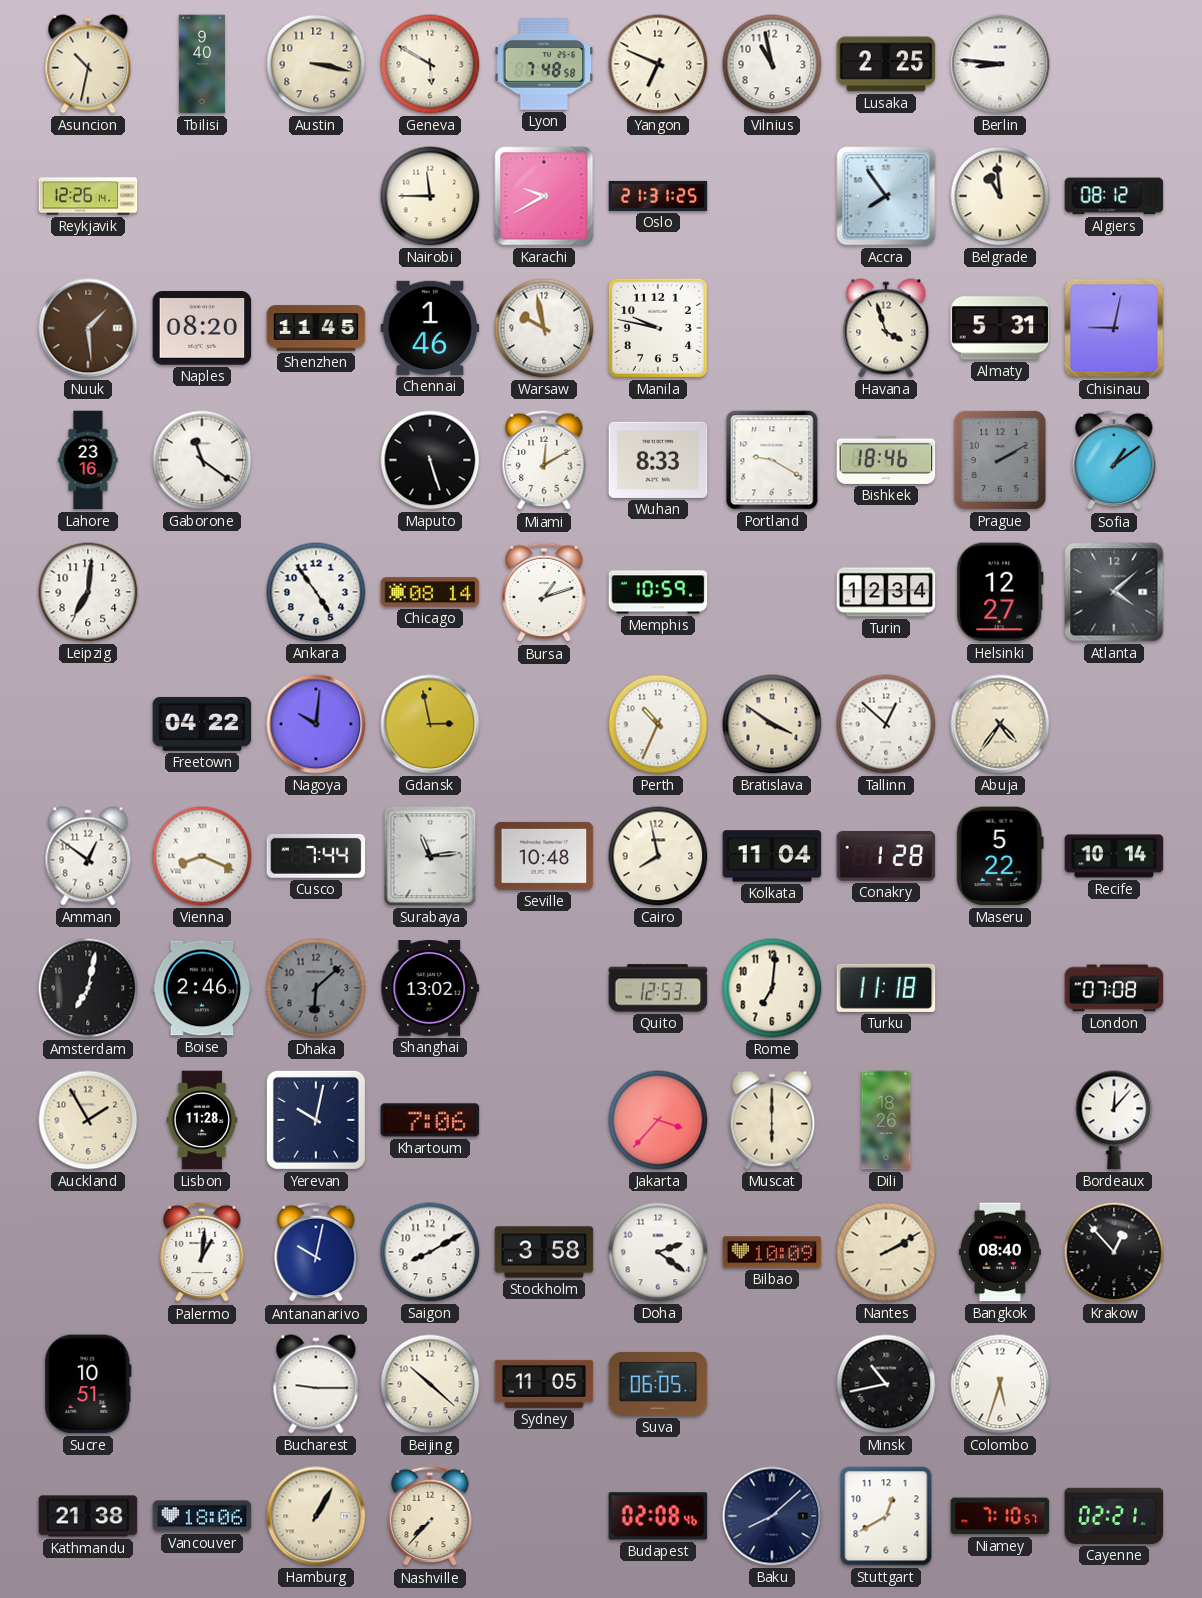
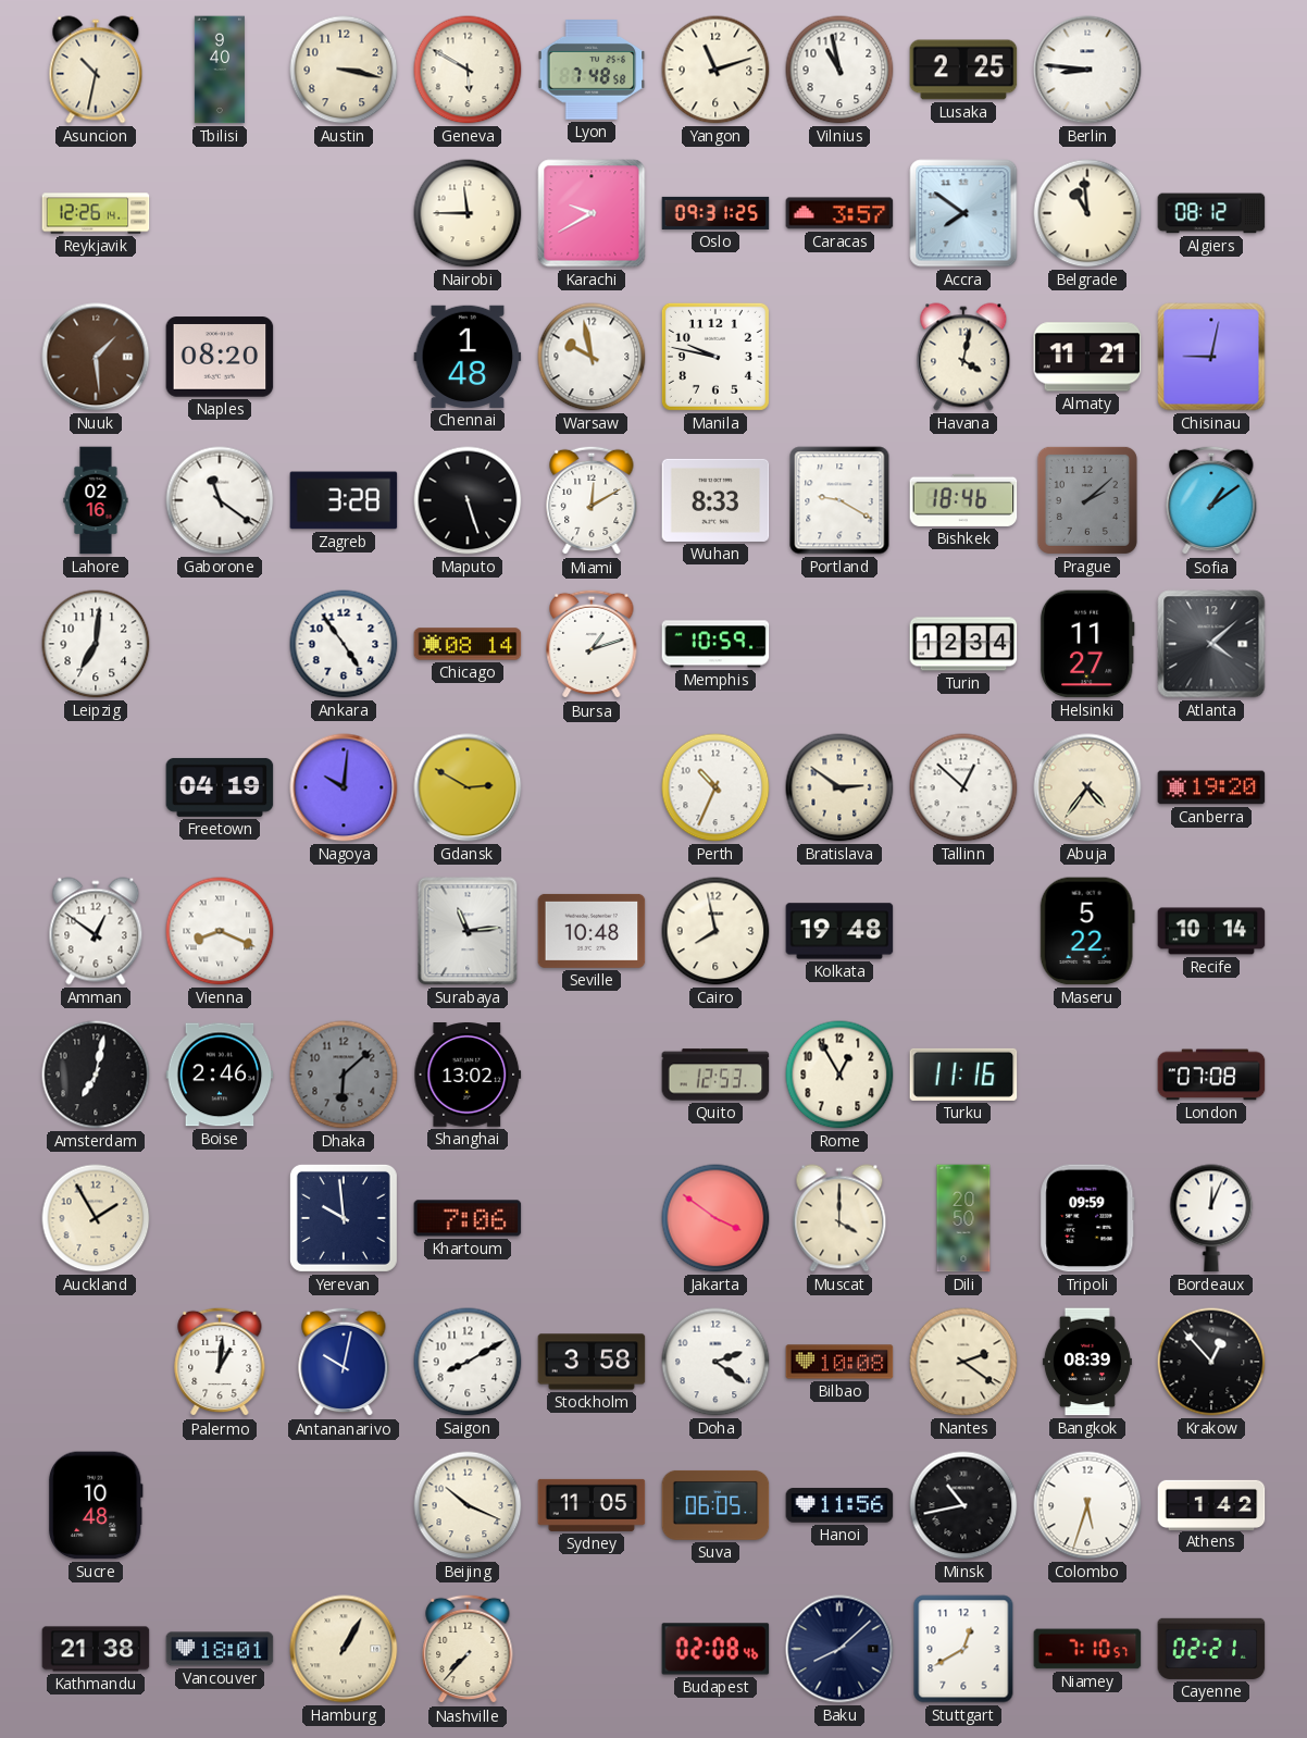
Yangon: 6:49 -> 11:12 (715, 70)
Oslo: 21:31 -> 09:31 (715, 213)
Caracas: none -> 3:57 (839, 213)
Accra: 7:54 -> 7:51 (963, 213)
Shenzhen: 11:45 -> none (316, 328)
Chennai: 1:46 -> 1:48 (468, 357)
Havana: 3:57 -> 4:02 (963, 357)
Almaty: 5:31 -> 11:21 (1087, 357)
Lahore: 23:16 -> 02:16 (96, 500)
Zagreb: none -> 3:28 (344, 500)
Prague: 2:10 -> 2:08 (1087, 500)
Helsinki: 12:27 -> 11:27 (1087, 644)
Freetown: 04:22 -> 04:19 (220, 787)
Gdansk: 2:58 -> 2:50 (468, 787)
Bratislava: 3:51 -> 2:51 (839, 787)
Canberra: none -> 19:20 (1211, 787)
Cusco: 7:44 -> none (316, 856)
Kolkata: 11:04 -> 19:48 (839, 931)
Conakry: 1:28 -> none (886, 856)
Rome: 7:01 -> 12:55 (839, 1075)
Turku: 11:18 -> 11:16 (963, 1075)
Lisbon: 11:28 -> none (202, 1120)
Yerevan: 10:02 -> 9:59 (344, 1218)
Jakarta: 3:37 -> 3:51 (715, 1218)
Muscat: 6:00 -> 4:00 (839, 1218)
Dili: 18:26 -> 20:50 (963, 1218)
Tripoli: none -> 09:59 (1087, 1218)
Bordeaux: 12:07 -> 12:04 (1211, 1218)
Bilbao: 10:09 -> 10:08 (839, 1362)
Nantes: 2:10 -> 2:21 (963, 1362)
Bangkok: 08:40 -> 08:39 (1087, 1362)
Sucre: 10:51 -> 10:48 (96, 1505)
Bucharest: 9:15 -> none (316, 1384)
Beijing: 10:22 -> 10:19 (468, 1505)
Hanoi: none -> 11:56 (839, 1505)
Athens: none -> 1:42 (1211, 1504)
Vancouver: 18:06 -> 18:01 (220, 1649)
